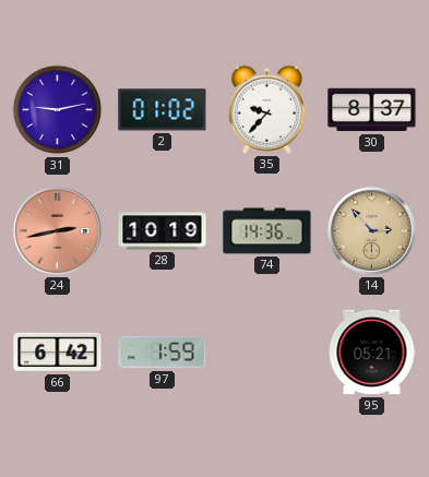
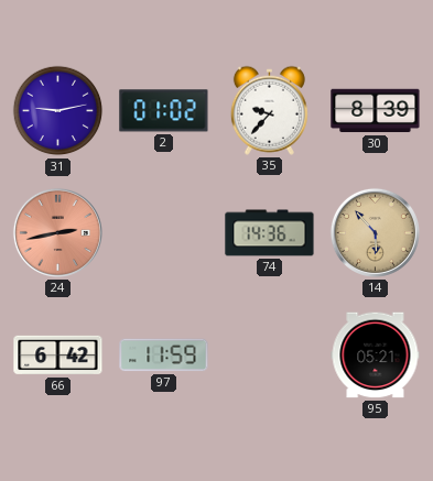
30: 8:37 -> 8:39 (376, 111)
28: 10:19 -> none (163, 231)
14: 2:53 -> 5:53 (375, 232)
97: 1:59 -> 11:59 (164, 356)
